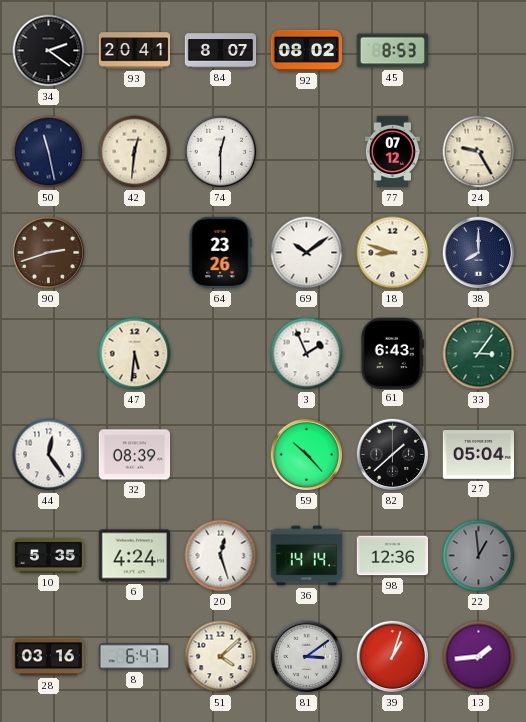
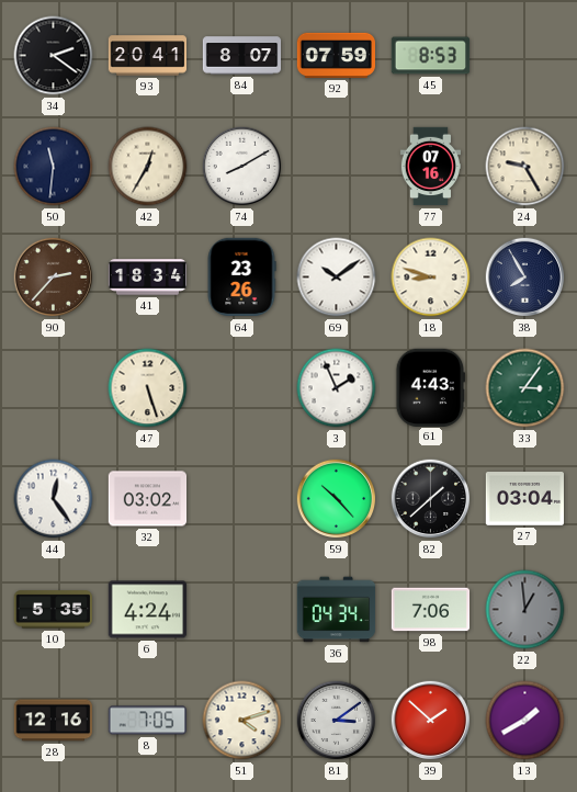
92: 08:02 -> 07:59 (336, 55)
50: 11:28 -> 11:31 (54, 167)
42: 12:31 -> 12:35 (148, 167)
74: 12:30 -> 8:10 (242, 167)
77: 07:12 -> 07:16 (430, 167)
90: 2:42 -> 2:37 (54, 278)
41: none -> 18:34 (148, 278)
38: 8:00 -> 7:55 (525, 278)
47: 5:31 -> 5:27 (148, 388)
61: 6:43 -> 4:43 (431, 387)
32: 08:39 -> 03:02 (148, 499)
27: 05:04 -> 03:04 (524, 499)
20: 12:27 -> none (221, 556)
36: 14:14 -> 04:34 (337, 610)
98: 12:36 -> 7:06 (431, 610)
28: 03:16 -> 12:16 (54, 721)
8: 6:47 -> 7:05 (147, 721)
51: 4:08 -> 4:12 (242, 721)
39: 1:03 -> 1:52 (431, 721)
13: 1:44 -> 1:40 (525, 721)
